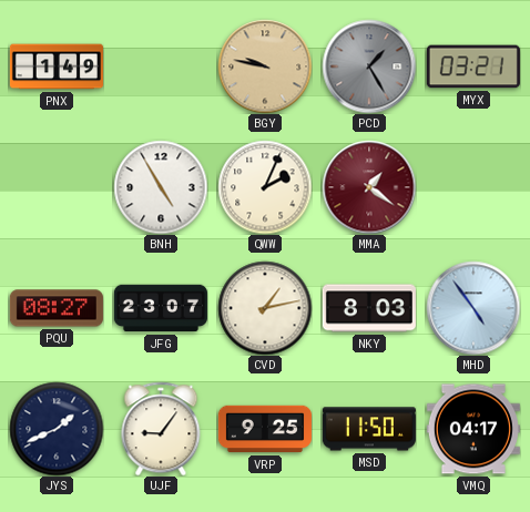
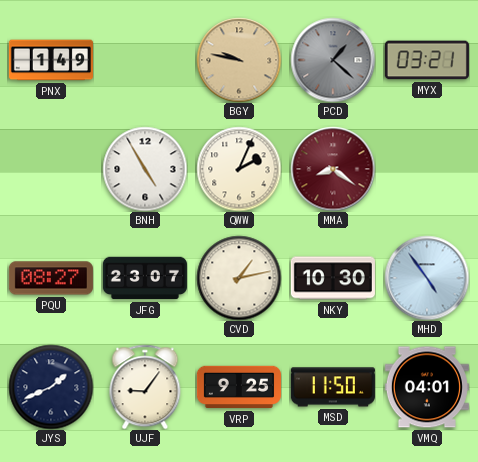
PCD: 1:25 -> 1:22 (333, 60)
MMA: 1:21 -> 8:21 (333, 169)
NKY: 8:03 -> 10:30 (333, 278)
VMQ: 04:17 -> 04:01 (427, 387)
